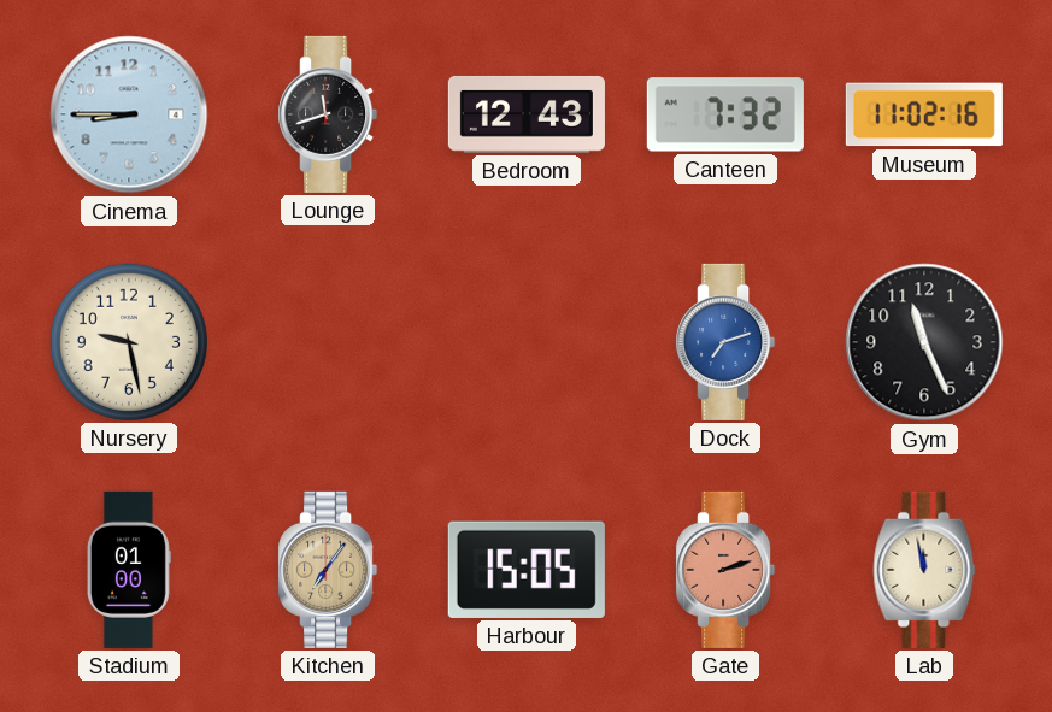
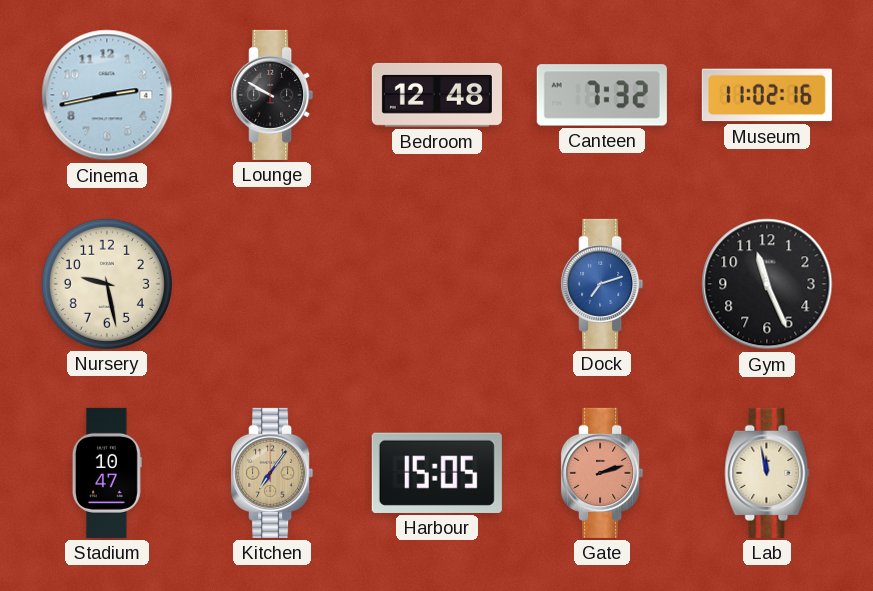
Cinema: 8:45 -> 2:43 (107, 95)
Lounge: 11:42 -> 9:50 (272, 95)
Bedroom: 12:43 -> 12:48 (437, 95)
Stadium: 01:00 -> 10:47 (107, 473)
